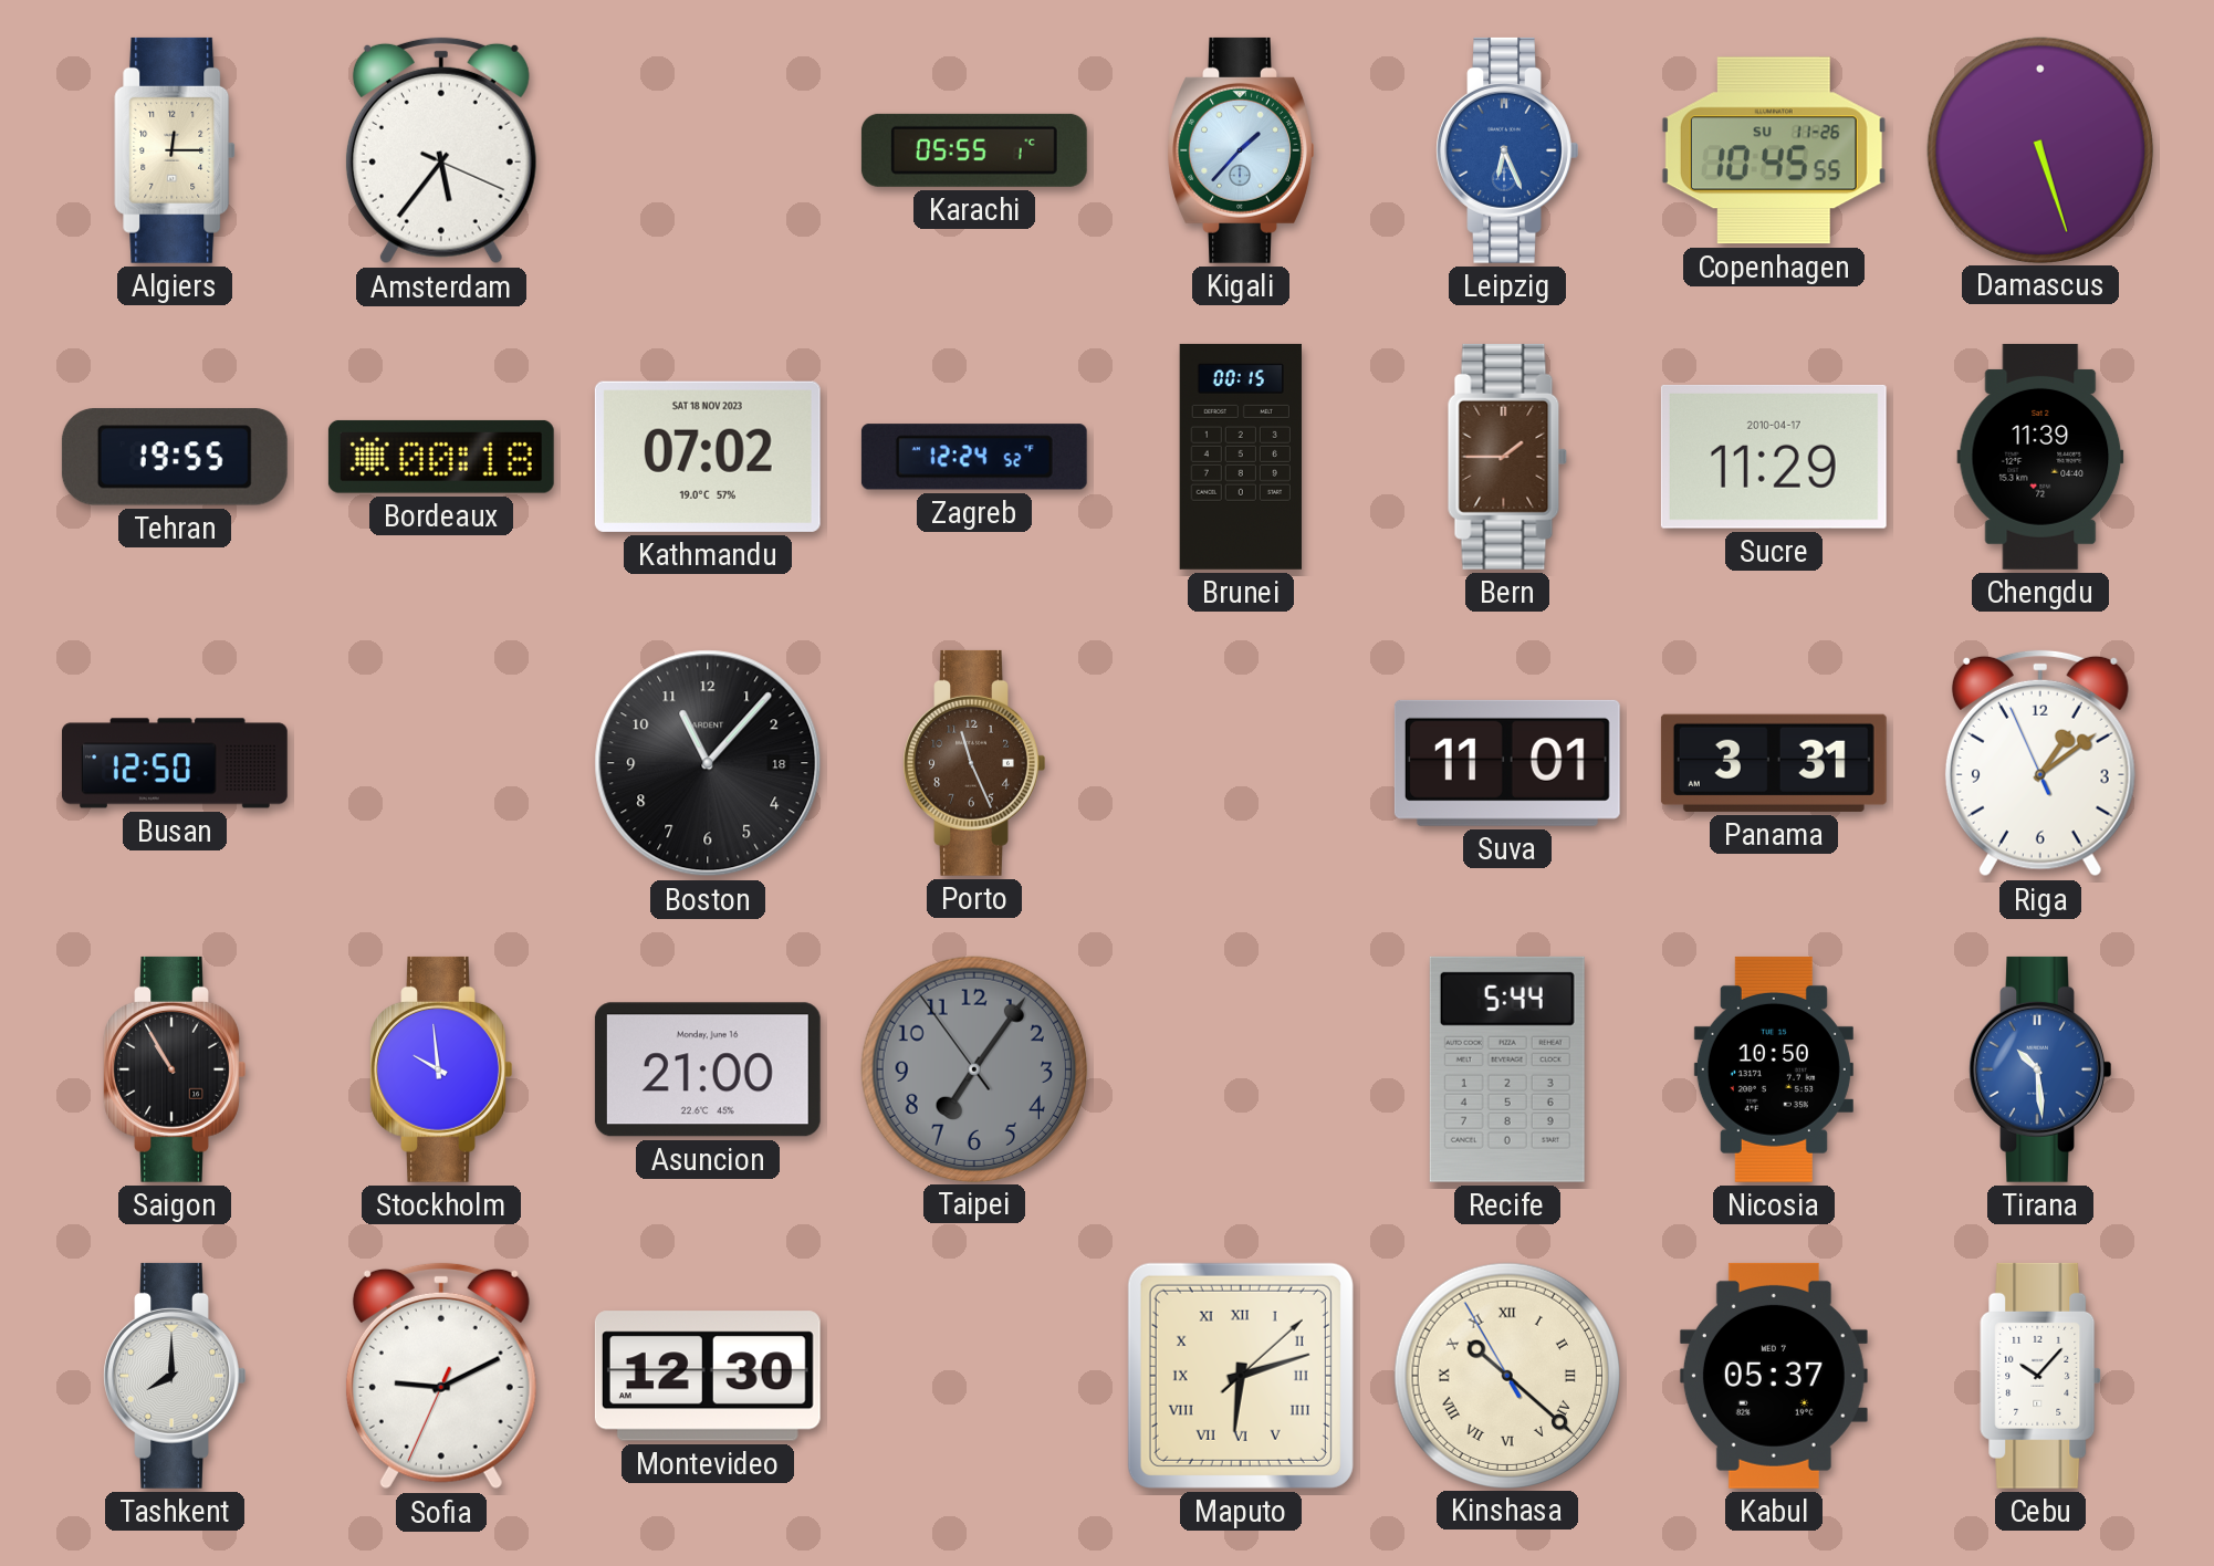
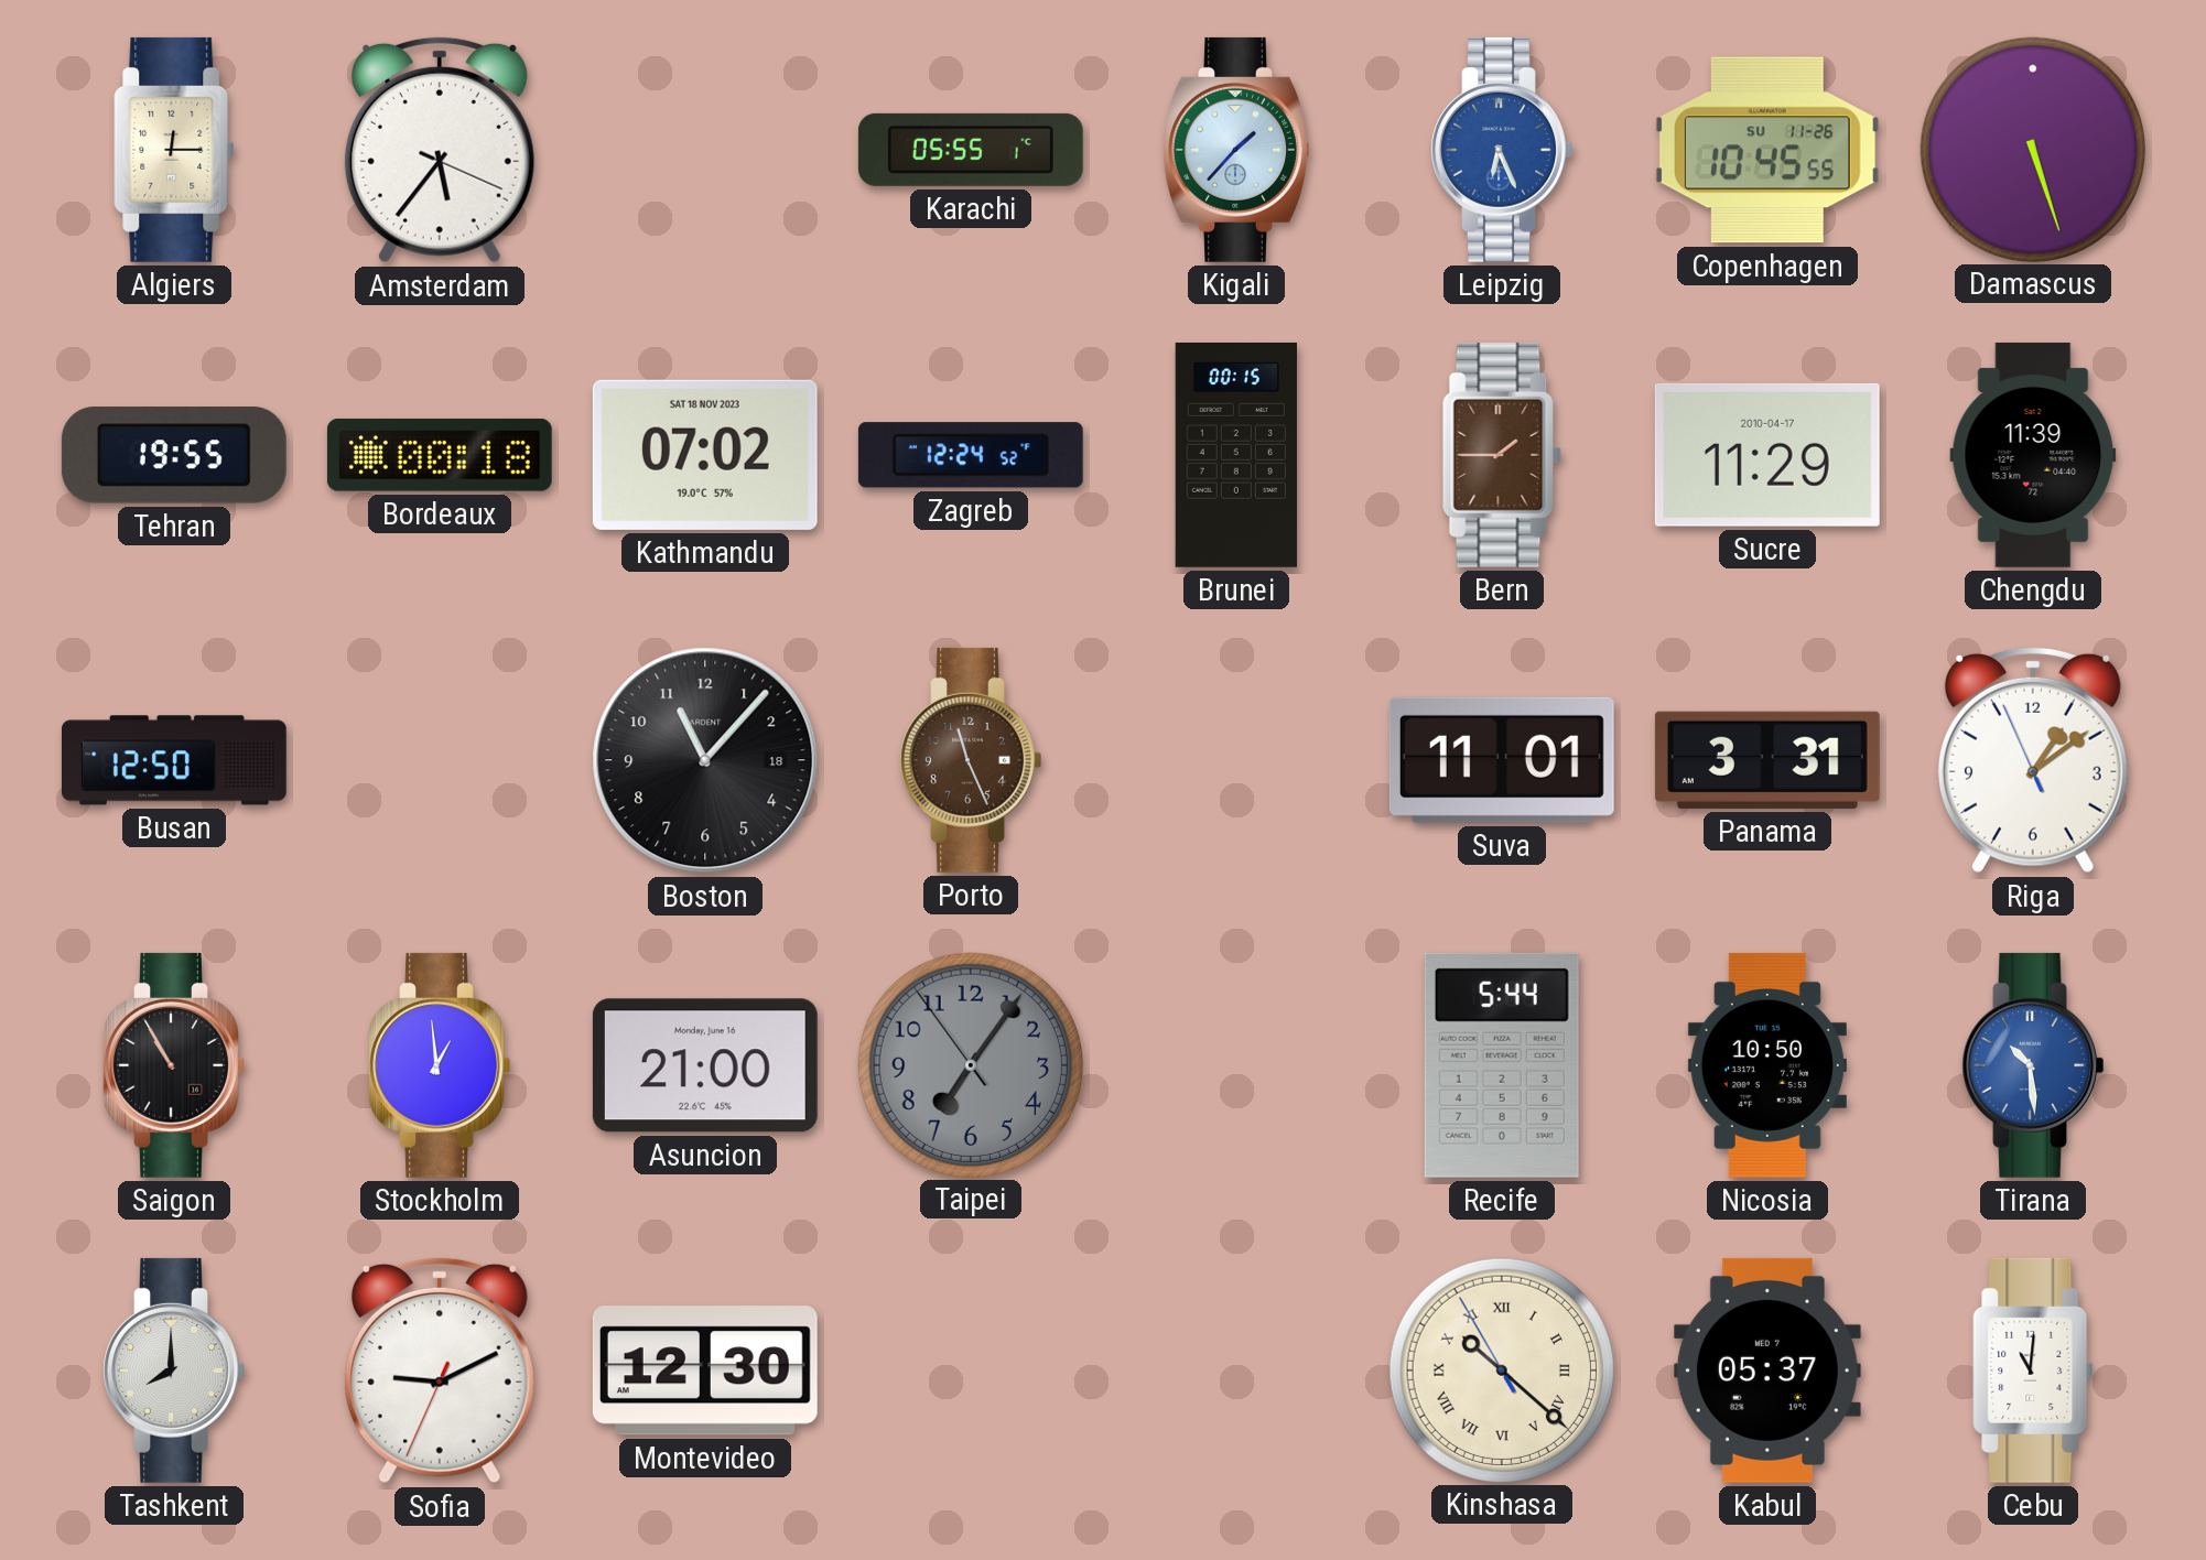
Stockholm: 9:59 -> 12:59 (440, 1065)
Maputo: 6:12 -> none (1241, 1376)
Cebu: 10:07 -> 11:01 (2033, 1371)
